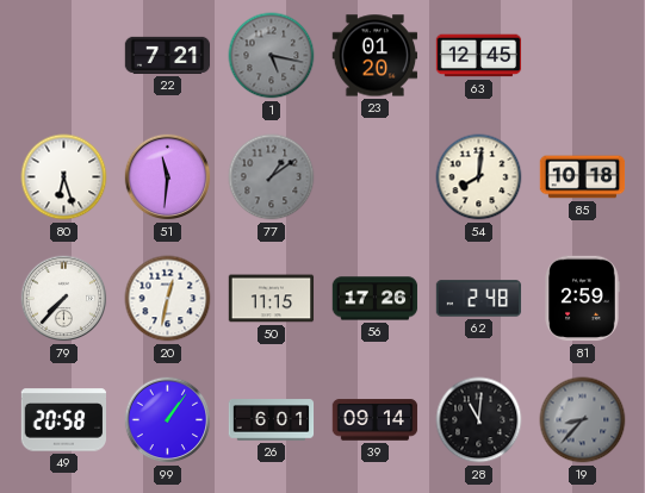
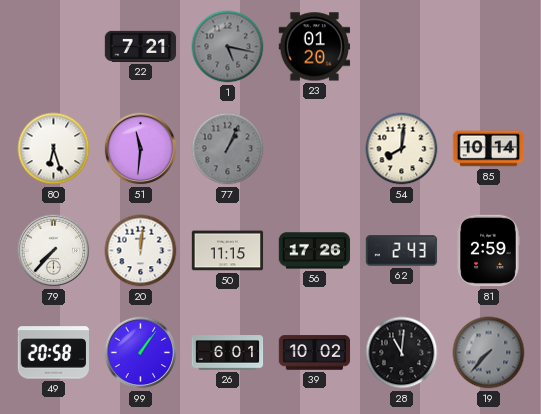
63: 12:45 -> none (479, 56)
77: 1:09 -> 1:04 (228, 149)
85: 10:18 -> 10:14 (489, 149)
20: 12:32 -> 12:01 (141, 251)
62: 2:48 -> 2:43 (402, 251)
39: 09:14 -> 10:02 (315, 353)
19: 8:37 -> 7:37 (489, 353)
